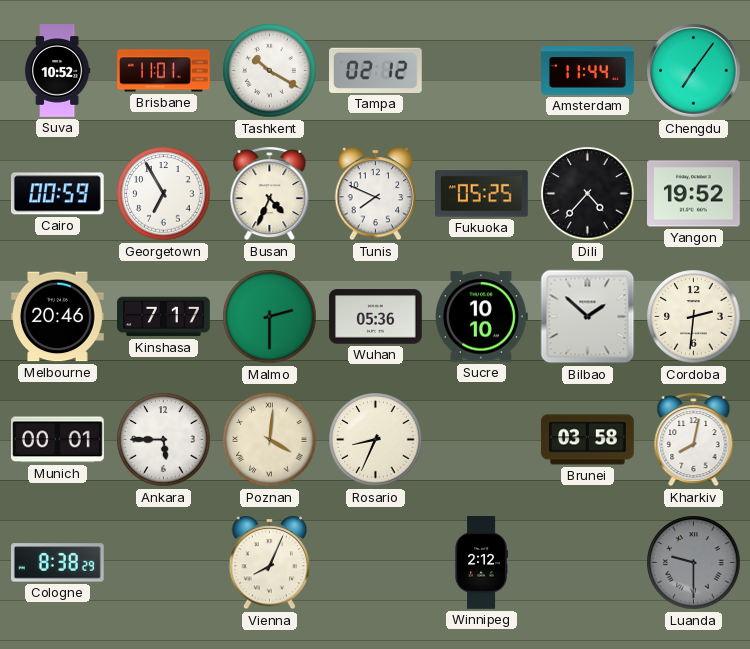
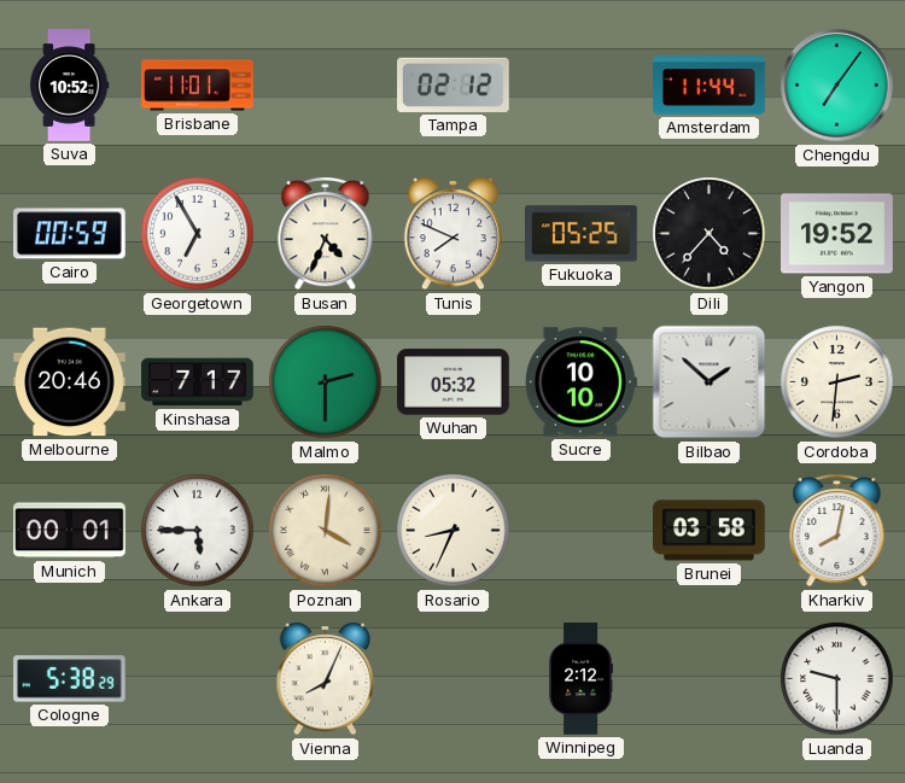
Tashkent: 10:20 -> none (270, 71)
Wuhan: 05:36 -> 05:32 (454, 382)
Cologne: 8:38 -> 5:38 (70, 679)
Luanda dial: grey -> white (837, 679)
